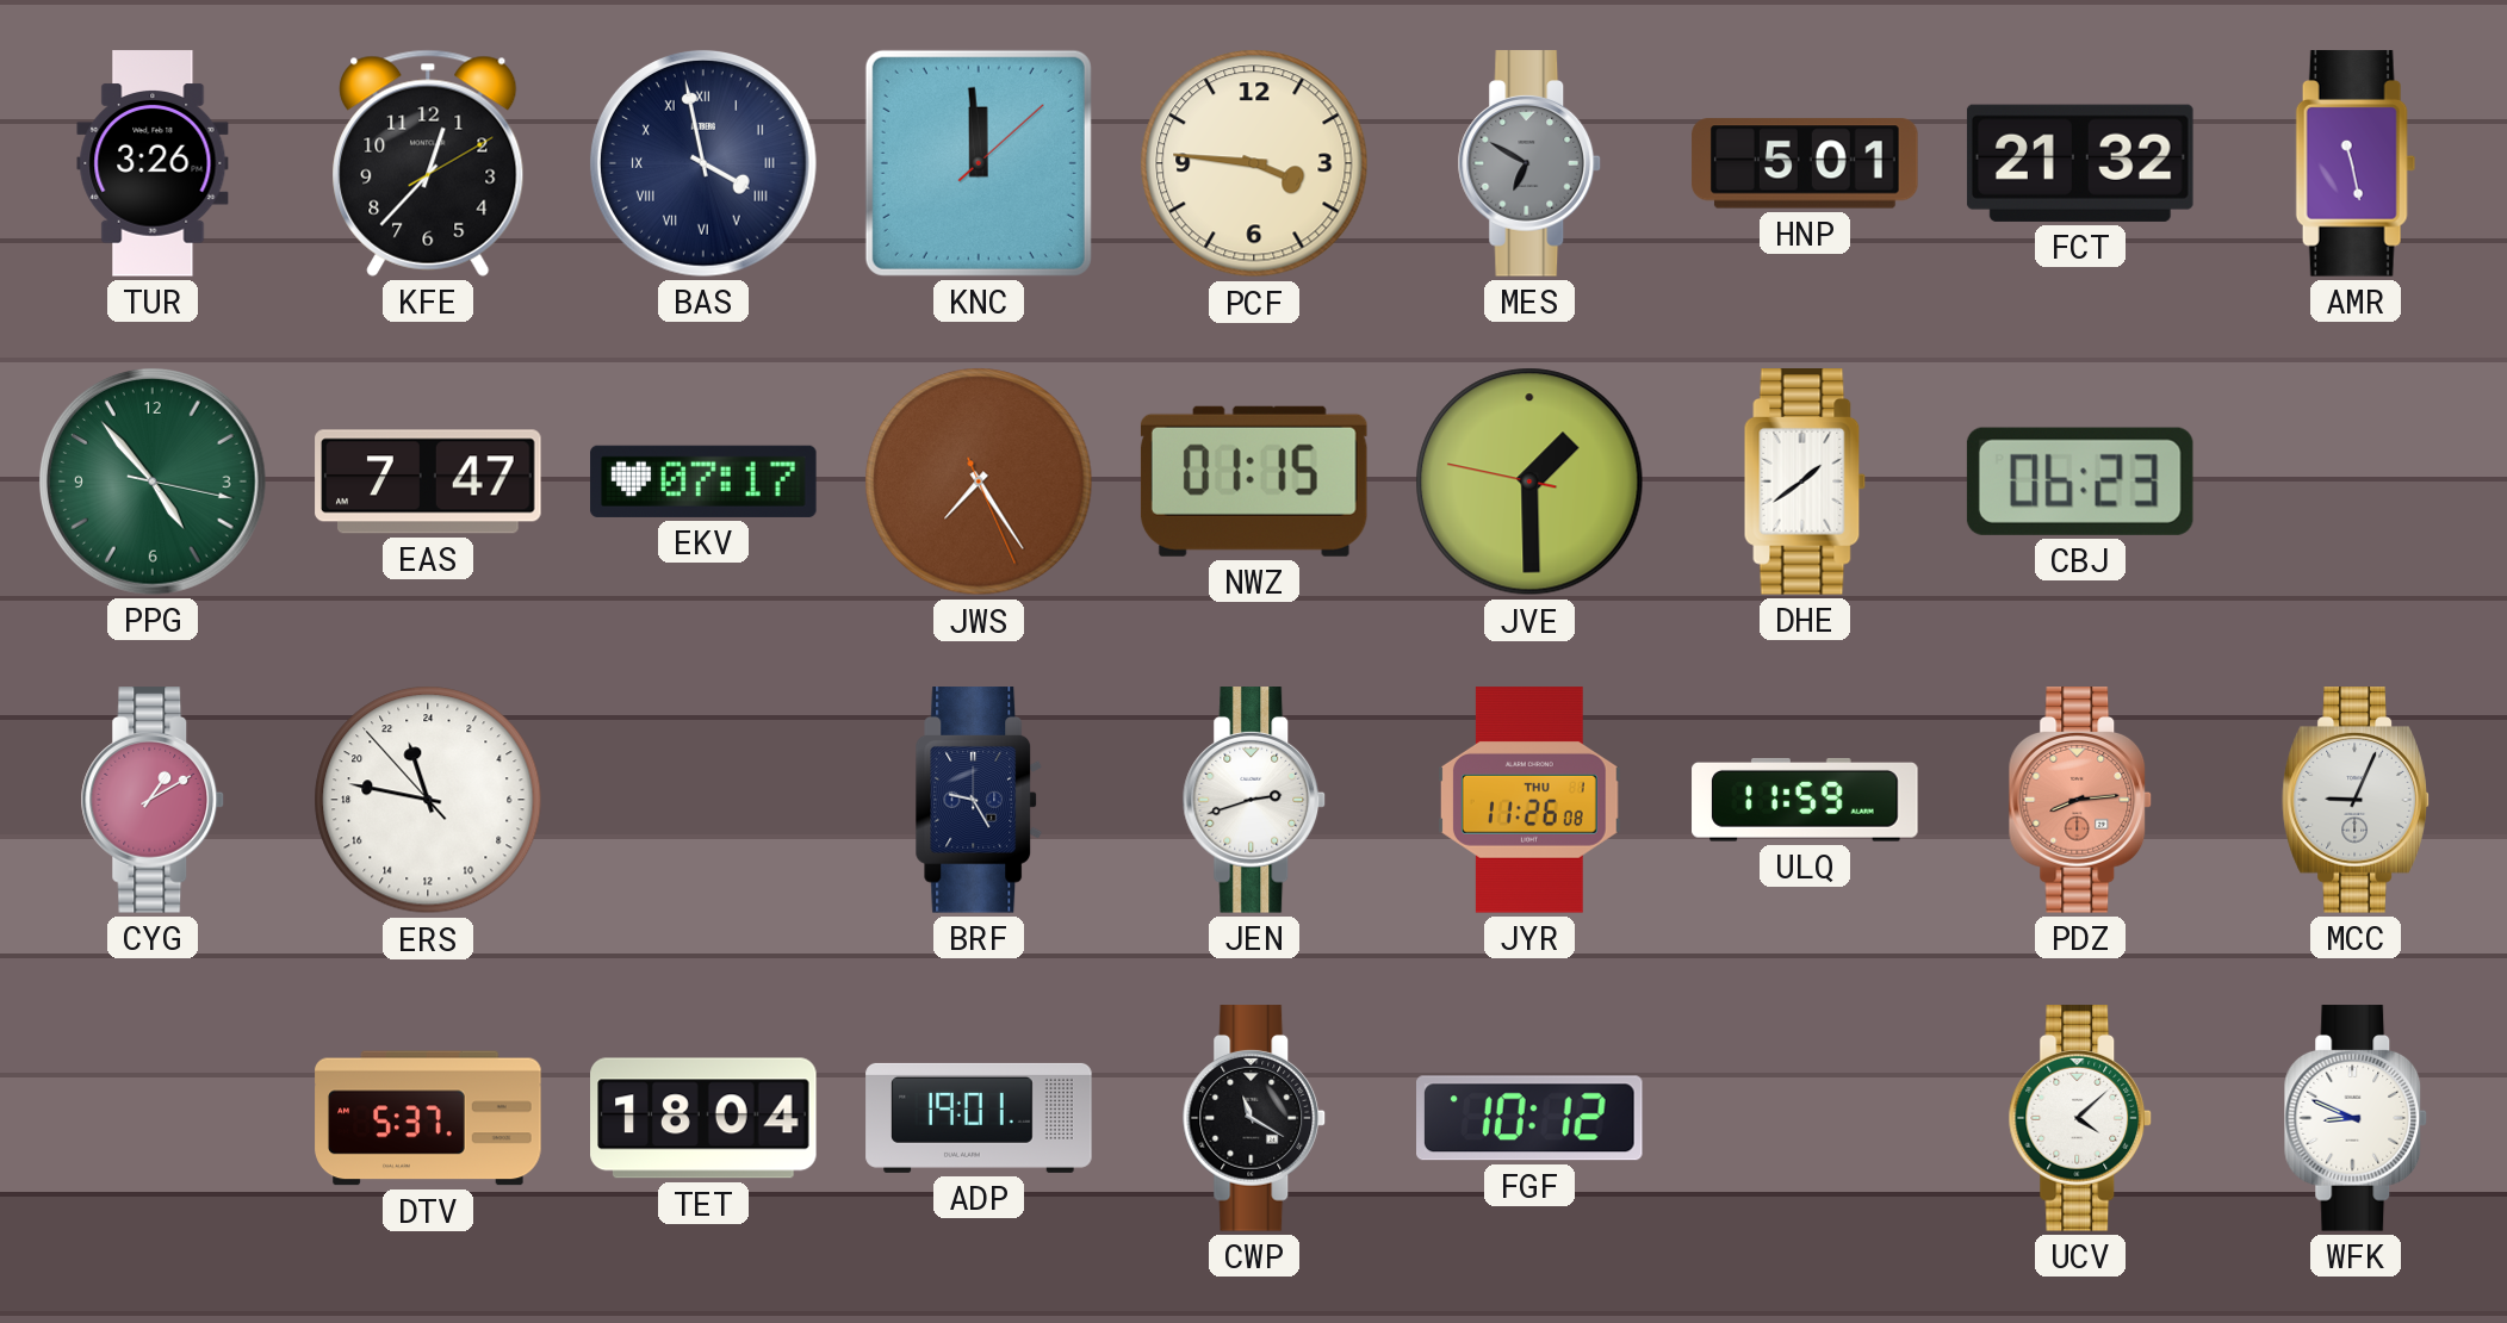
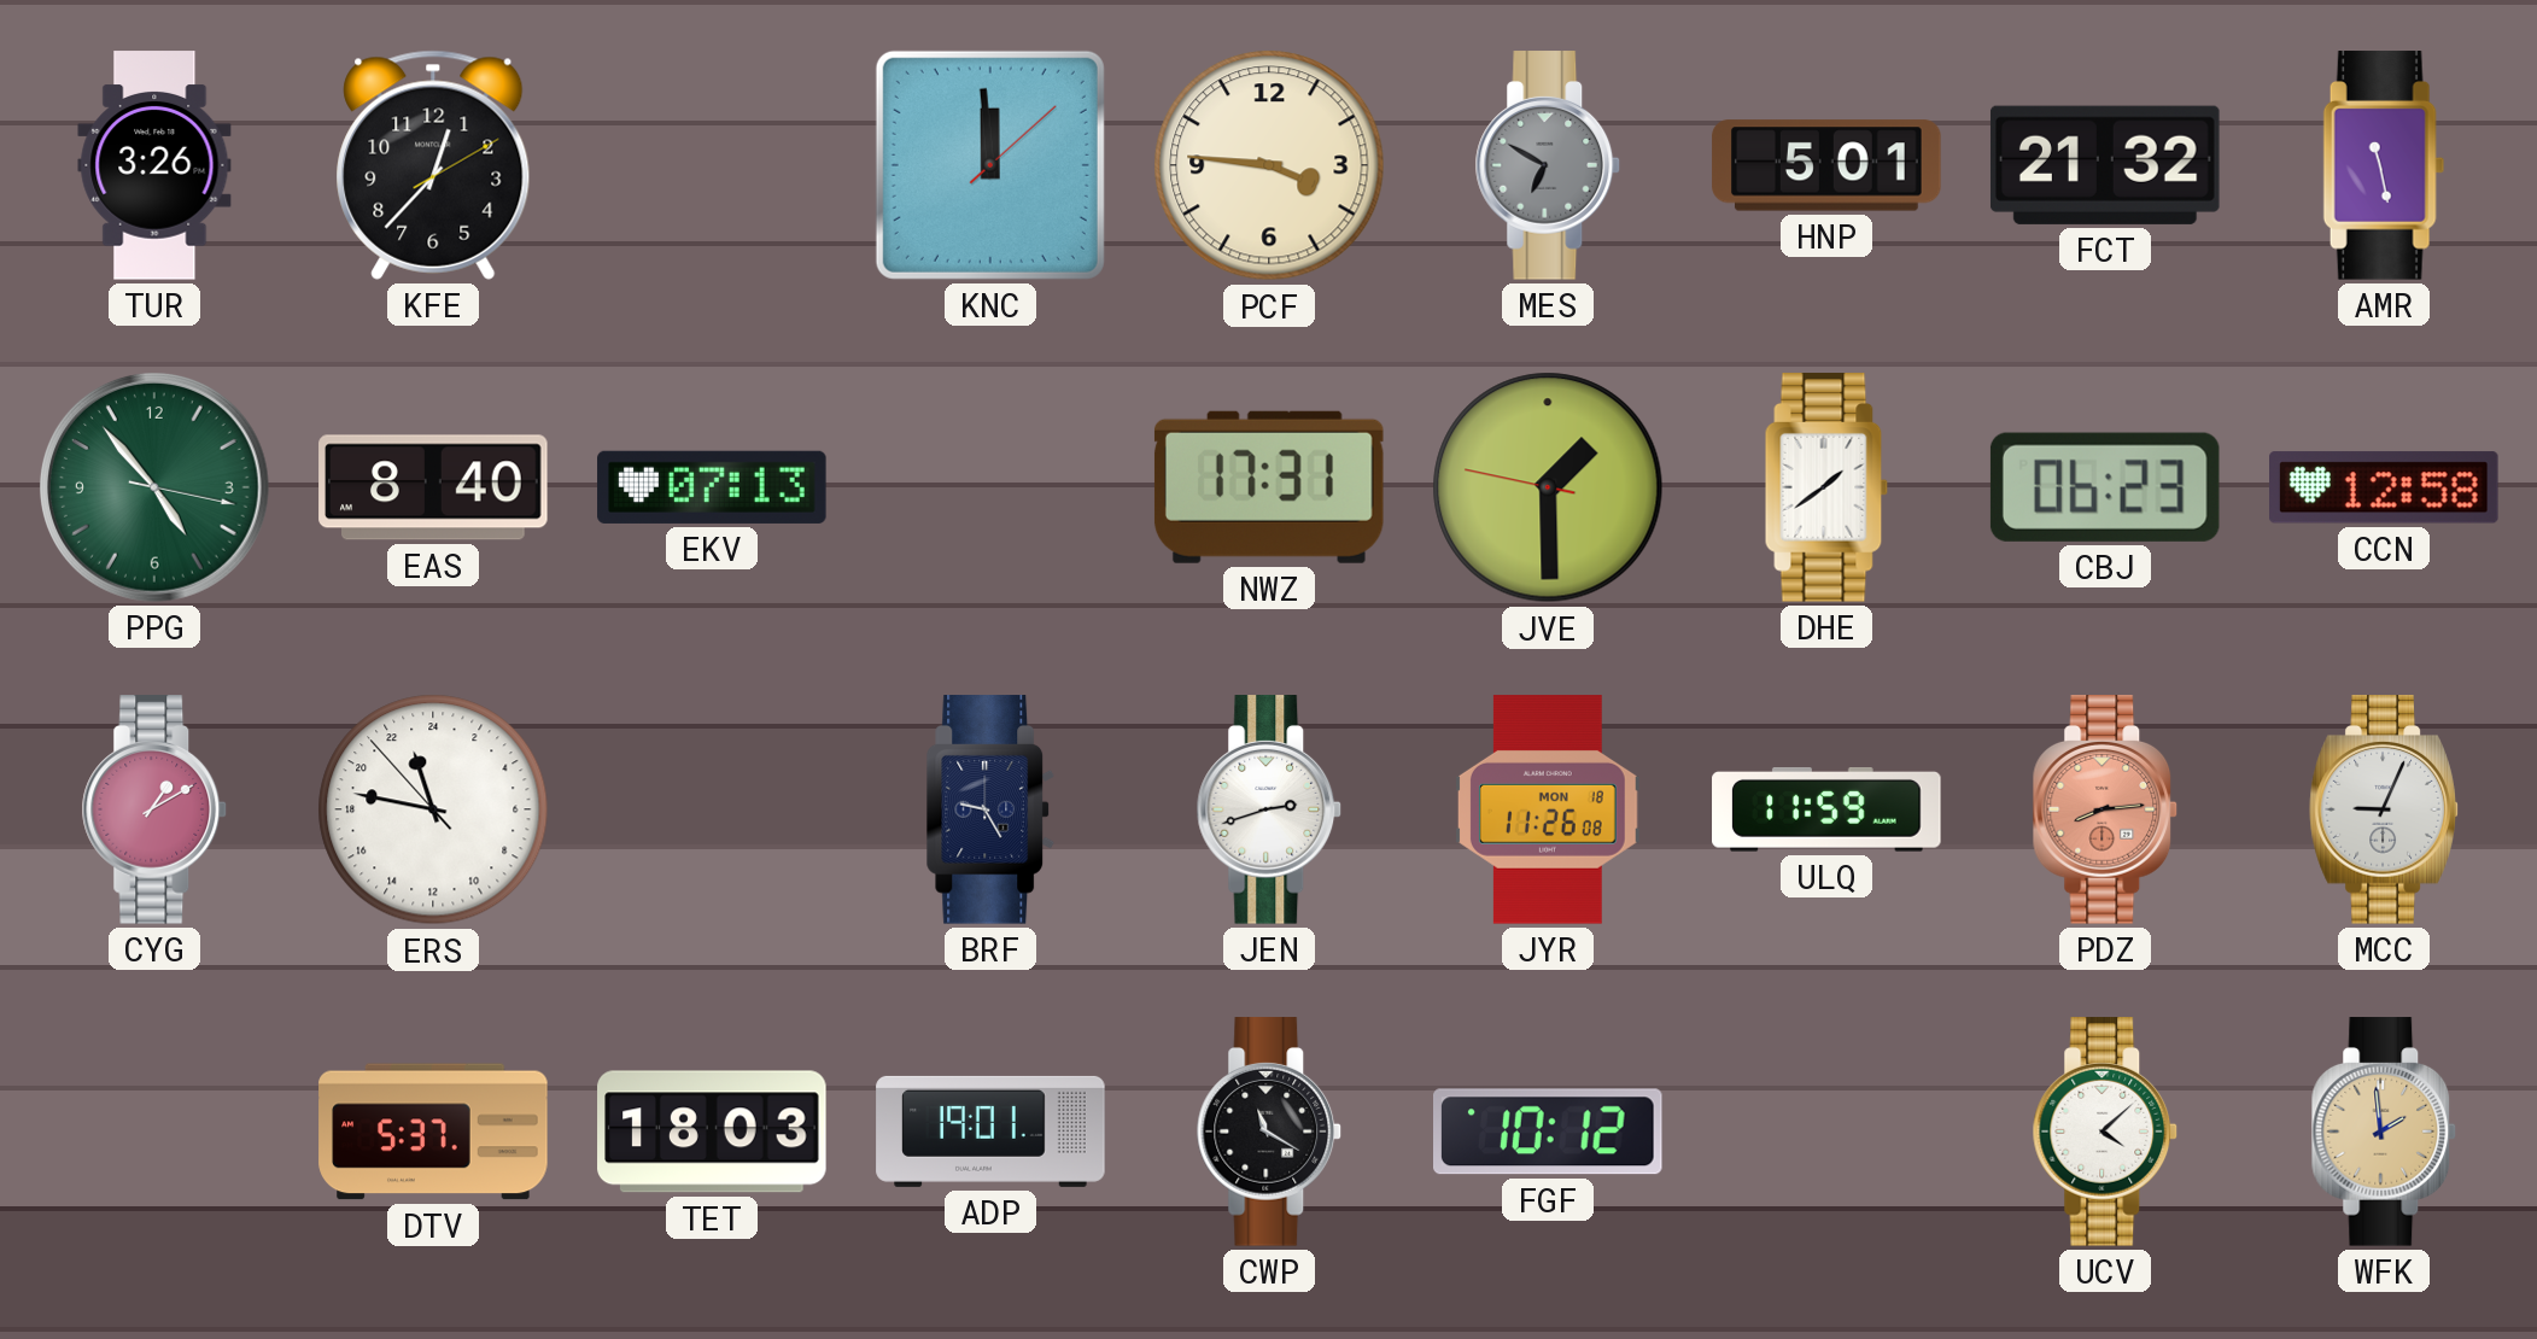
BAS: 3:58 -> none (703, 163)
EAS: 7:47 -> 8:40 (433, 487)
EKV: 07:17 -> 07:13 (712, 487)
JWS: 7:24 -> none (979, 482)
NWZ: 01:15 -> 17:31 (1269, 487)
CCN: none -> 12:58 (2385, 487)
JYR date: THU 1 -> MON 18 (1548, 809)
TET: 18:04 -> 18:03 (712, 1132)
WFK: 8:49 -> 1:59 (2384, 1132)
WFK dial: white -> champagne (2384, 1132)
